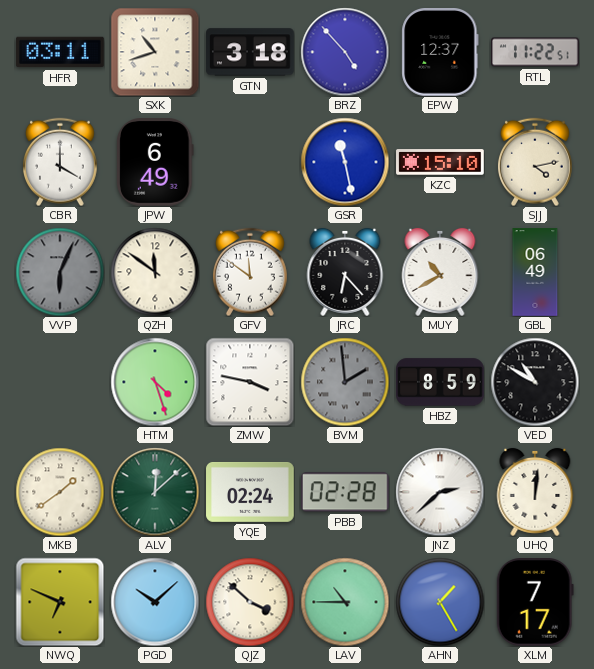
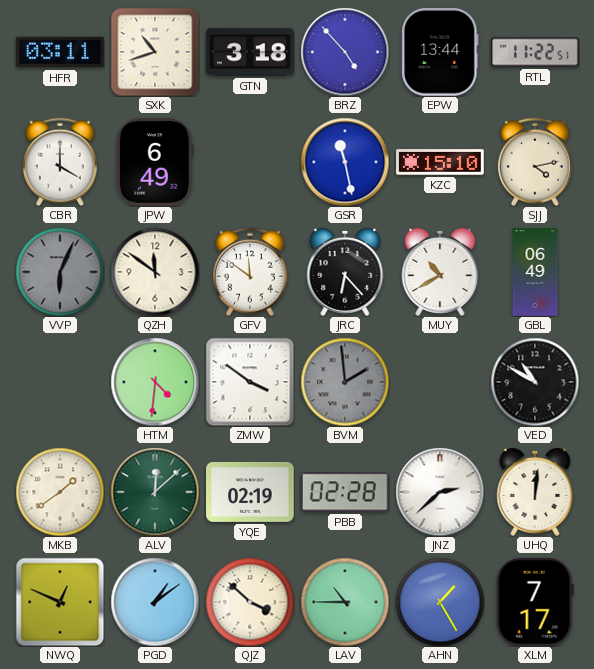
EPW: 12:37 -> 13:44 (440, 53)
HTM: 4:27 -> 4:31 (155, 382)
ZMW: 3:47 -> 3:51 (250, 382)
HBZ: 8:59 -> none (440, 382)
YQE: 02:24 -> 02:19 (250, 492)
NWQ: 6:49 -> 12:49 (60, 602)
PGD: 10:08 -> 1:09 (155, 602)
